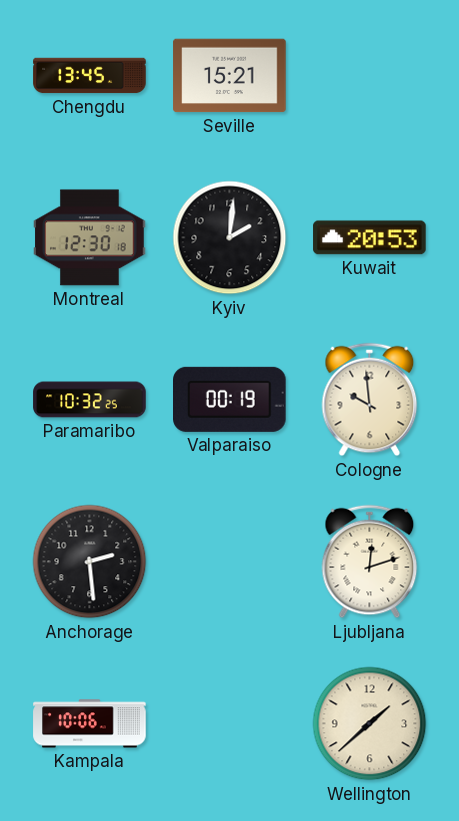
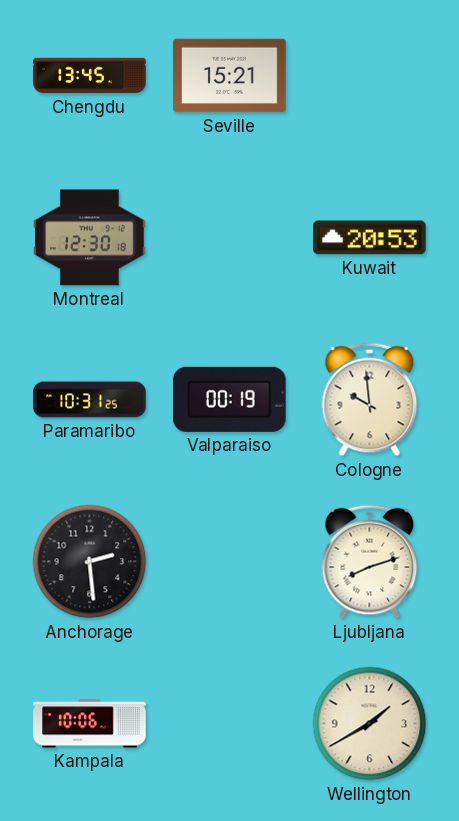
Kyiv: 2:01 -> none (230, 238)
Paramaribo: 10:32 -> 10:31 (90, 400)
Ljubljana: 12:12 -> 8:12 (370, 562)
Wellington: 1:38 -> 1:40 (370, 724)
